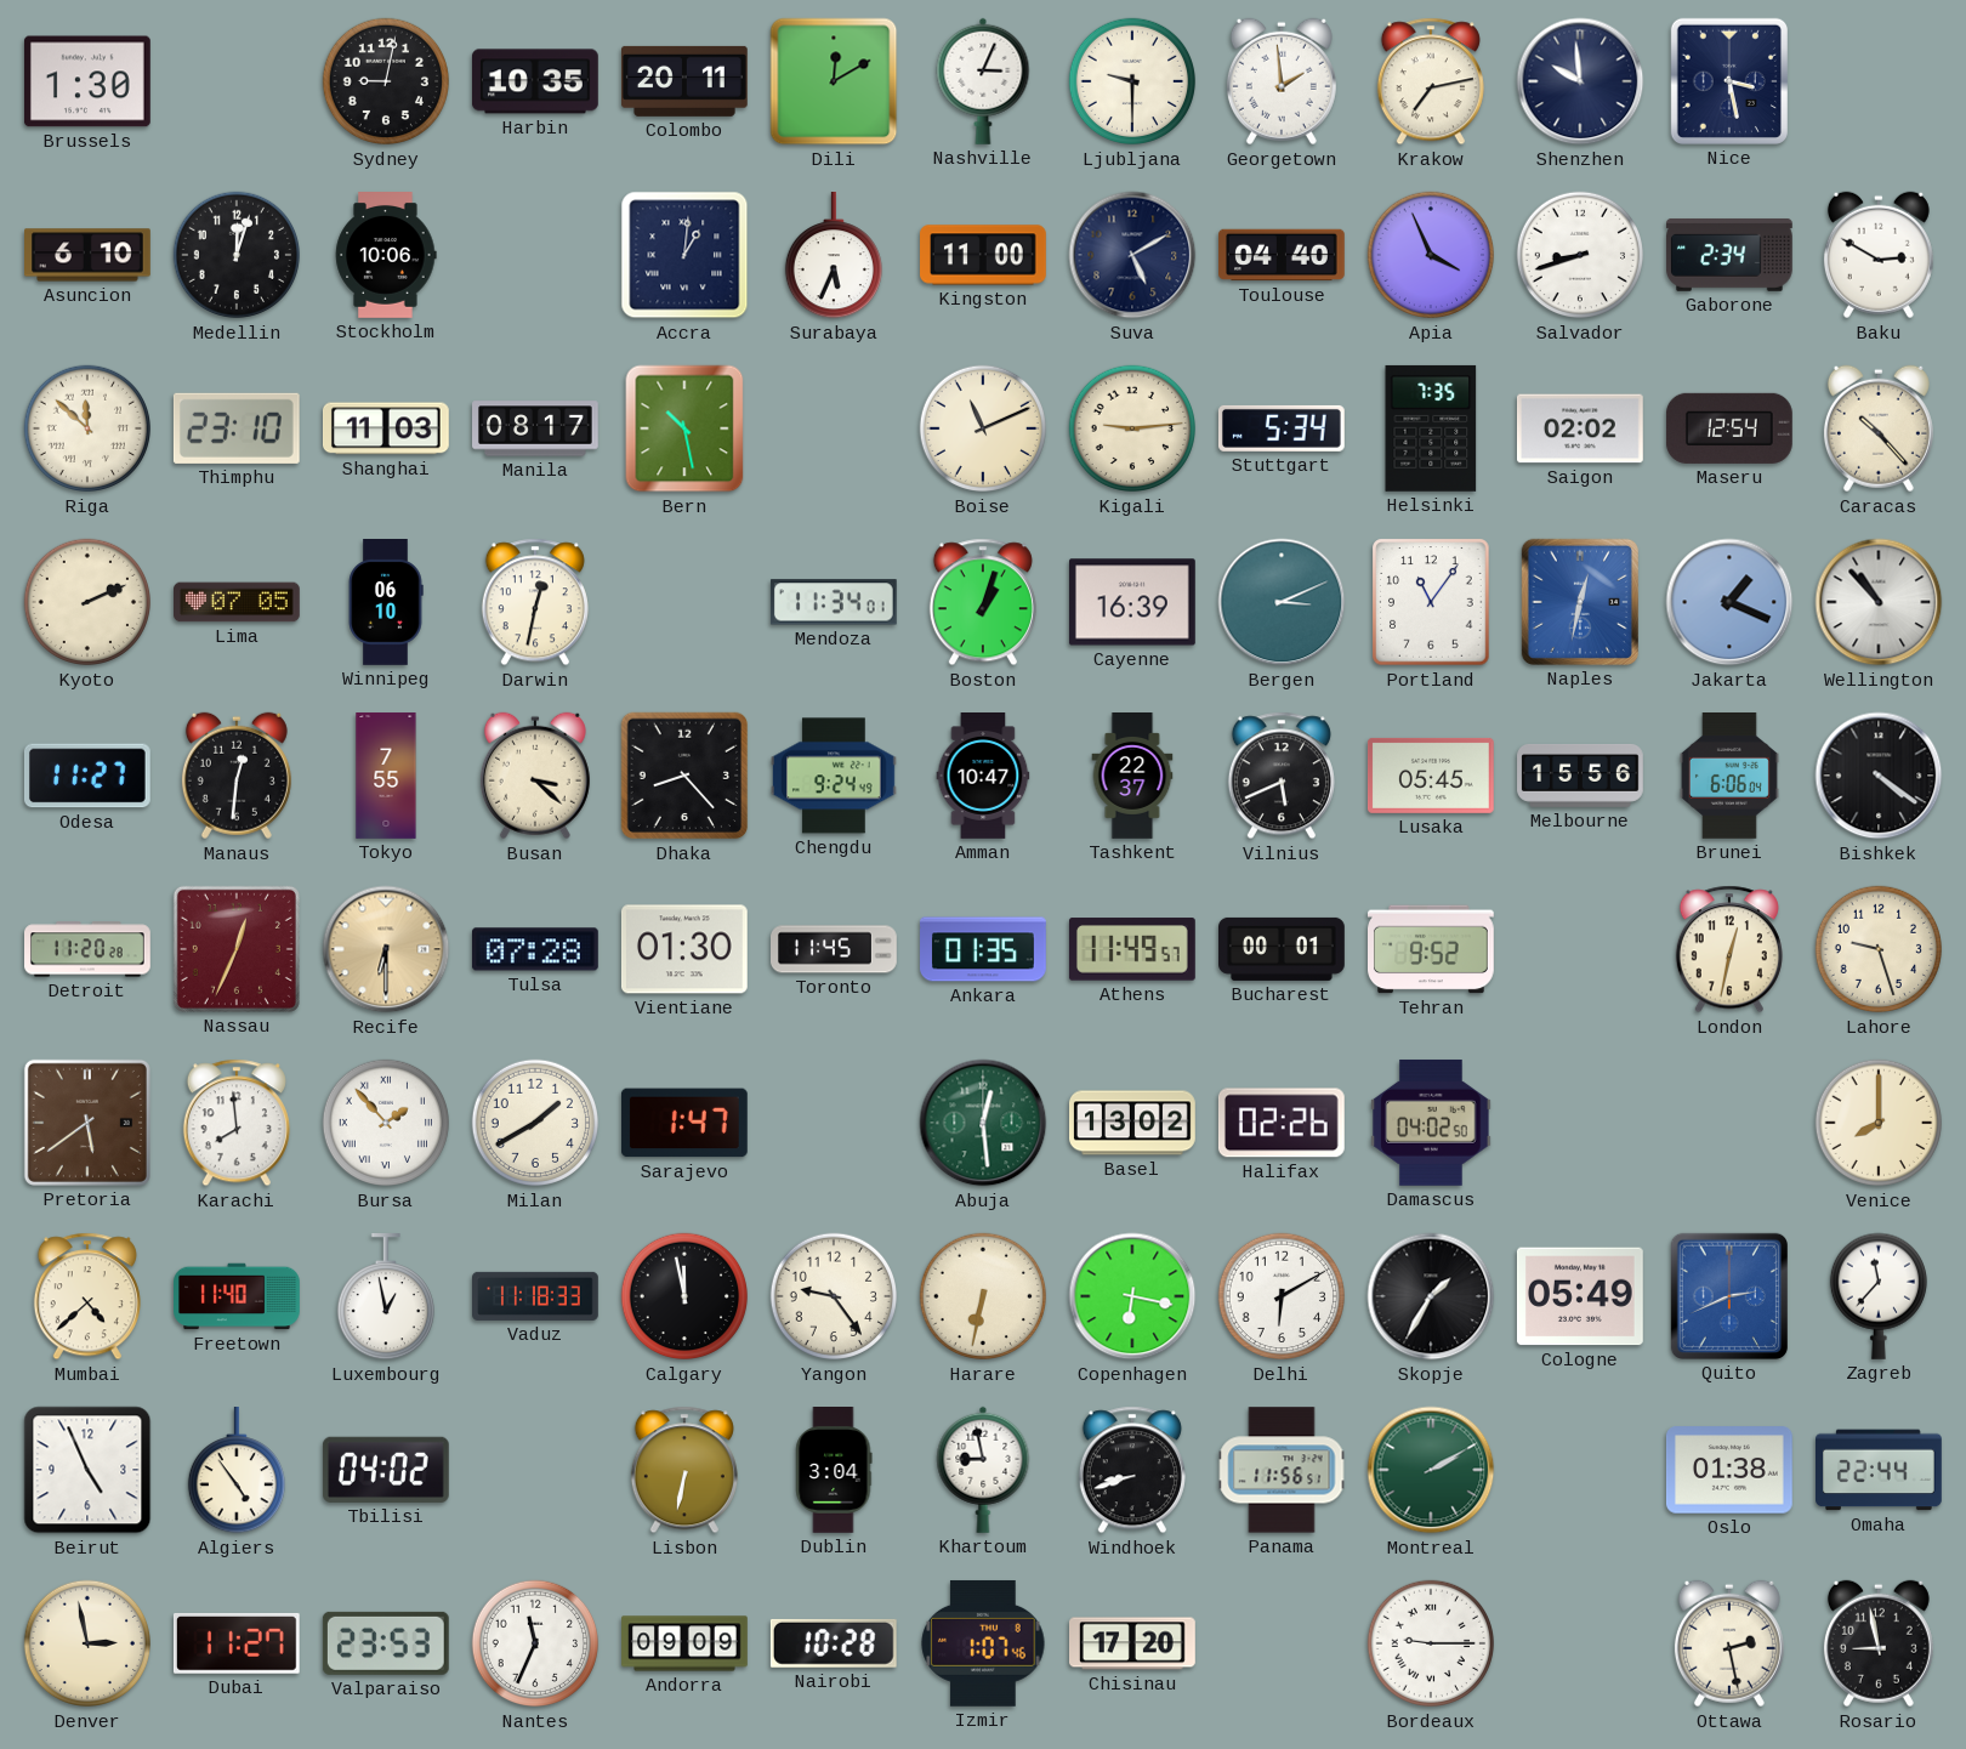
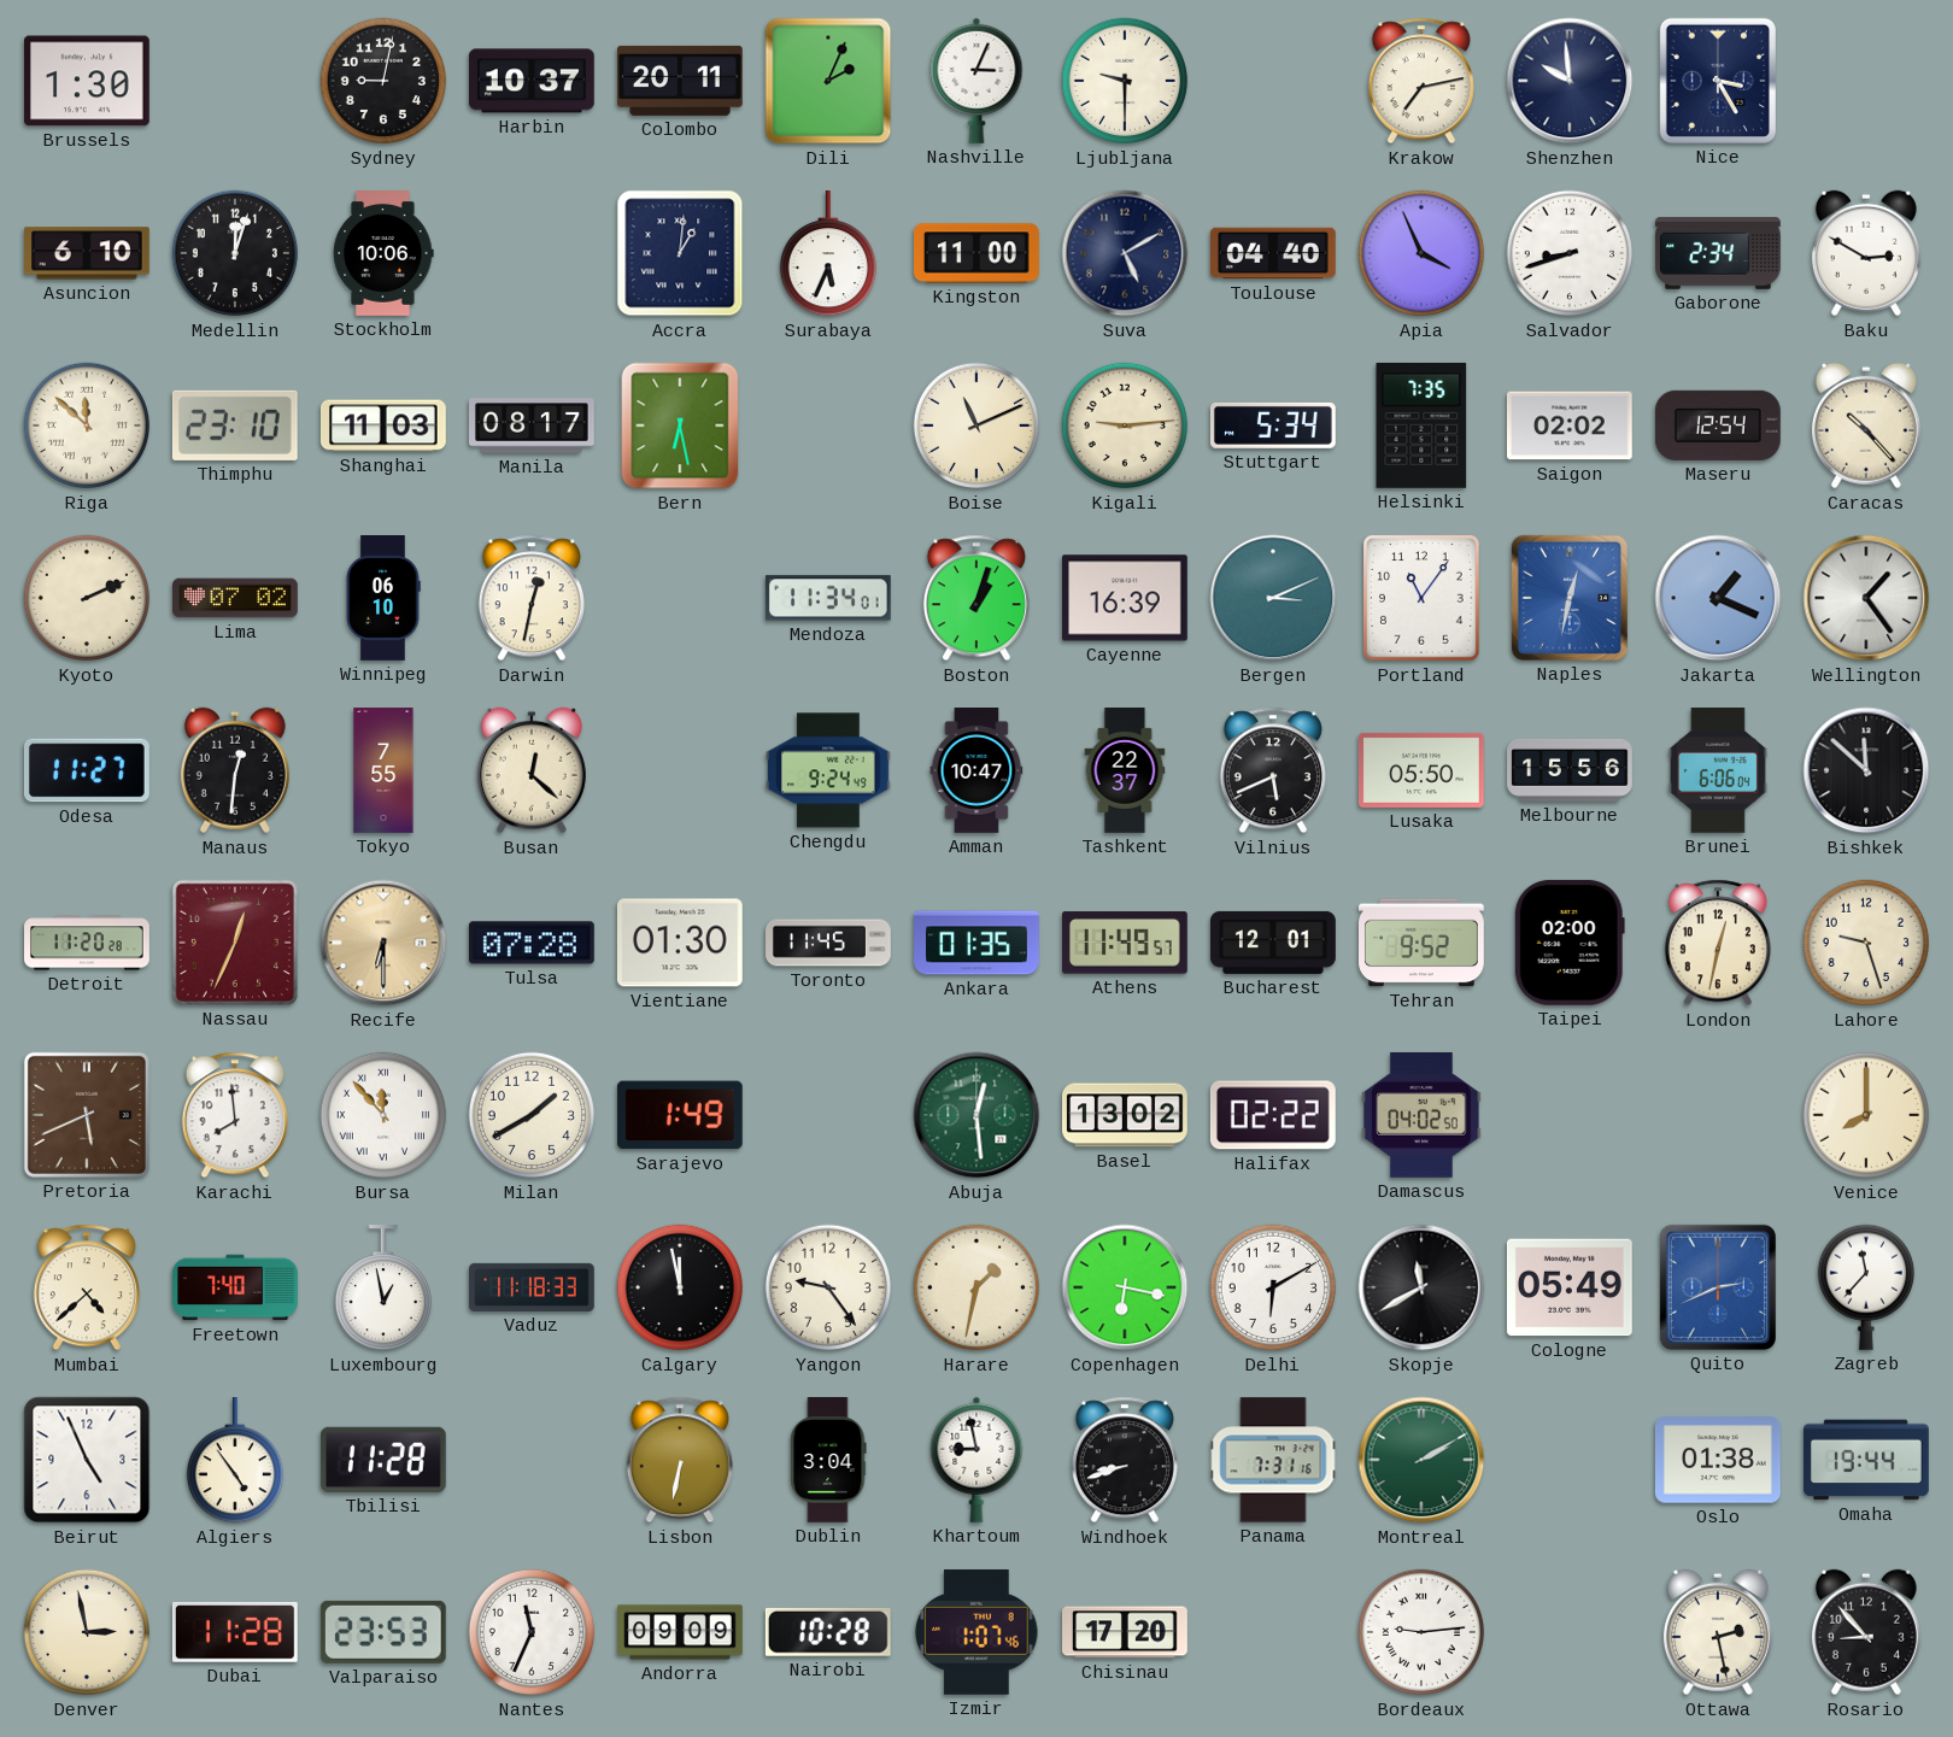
Harbin: 10:35 -> 10:37 (532, 81)
Dili: 12:10 -> 2:04 (828, 81)
Georgetown: 1:59 -> none (1282, 81)
Nice: 3:28 -> 3:25 (1718, 81)
Bern: 10:28 -> 6:28 (680, 426)
Lima: 07:05 -> 07:02 (236, 598)
Wellington: 10:53 -> 1:24 (1866, 598)
Busan: 3:22 -> 12:22 (532, 770)
Dhaka: 8:23 -> none (684, 776)
Lusaka: 05:45 -> 05:50 (1423, 770)
Bishkek: 4:21 -> 11:52 (1866, 770)
Bucharest: 00:01 -> 12:01 (1274, 943)
Taipei: none -> 02:00 (1570, 943)
Pretoria: 5:39 -> 5:41 (87, 1115)
Bursa: 1:53 -> 11:53 (383, 1115)
Sarajevo: 1:47 -> 1:49 (680, 1115)
Halifax: 02:26 -> 02:22 (1273, 1115)
Freetown: 11:40 -> 7:40 (236, 1287)
Harare: 6:32 -> 1:32 (976, 1287)
Skopje: 1:35 -> 11:40 (1421, 1287)
Tbilisi: 04:02 -> 11:28 (383, 1460)
Panama: 11:56 -> 7:31 (1273, 1460)
Omaha: 22:44 -> 19:44 (1867, 1460)
Dubai: 11:27 -> 11:28 (235, 1632)
Bordeaux: 9:15 -> 9:14 (1421, 1632)
Rosario: 8:58 -> 8:53 (1866, 1632)
